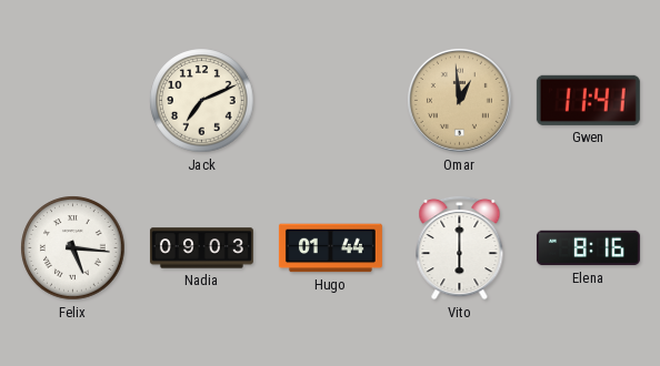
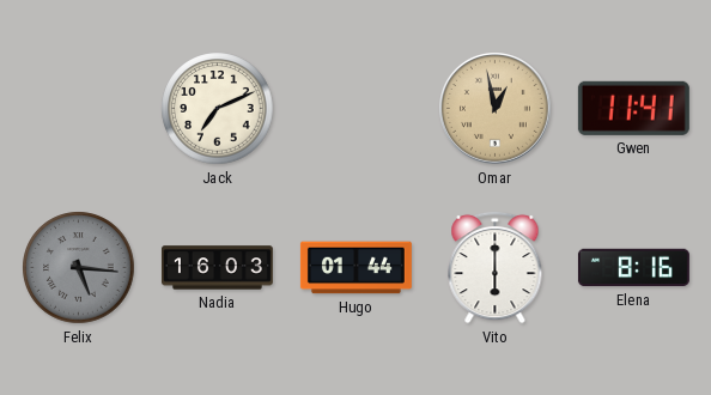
Omar: 12:59 -> 12:58 (496, 109)
Felix dial: white -> grey (79, 268)
Nadia: 09:03 -> 16:03 (217, 268)
